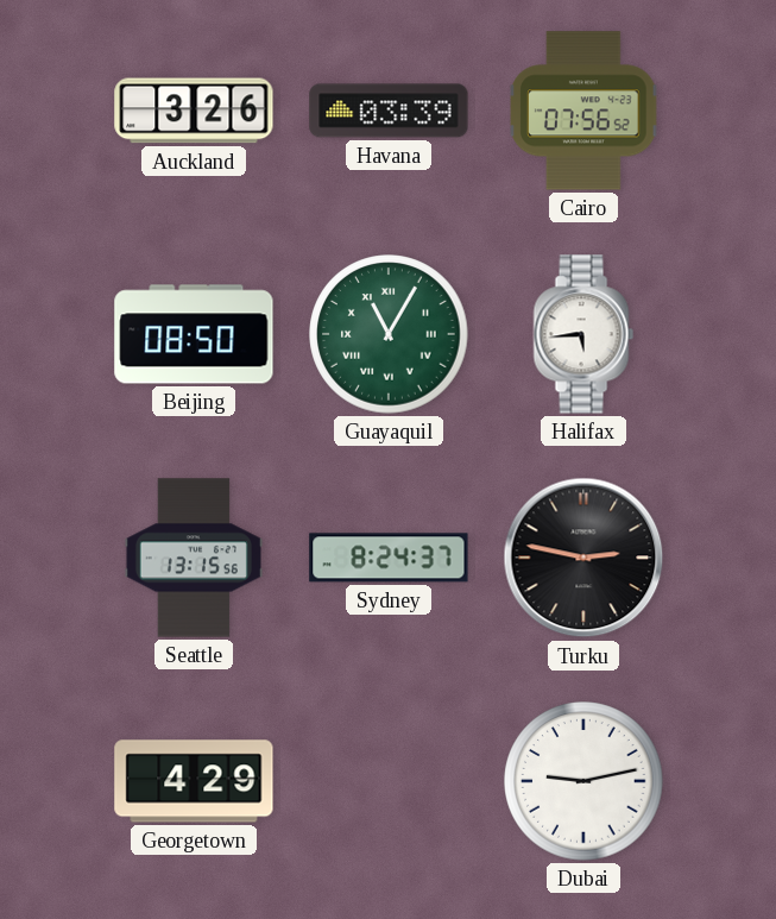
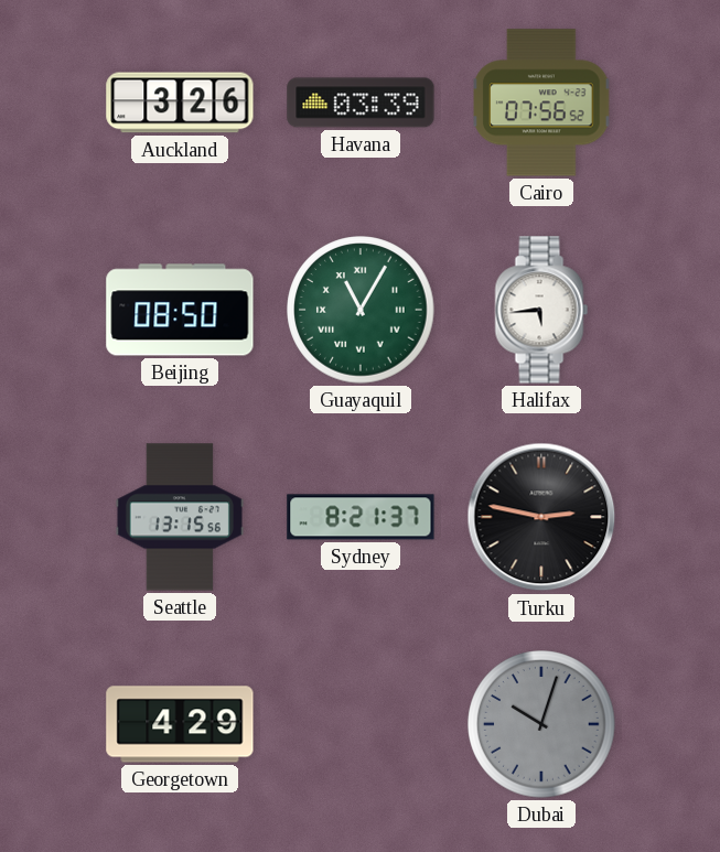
Sydney: 8:24 -> 8:21 (361, 517)
Dubai: 9:13 -> 10:03 (541, 724)
Dubai dial: white -> grey (541, 724)
